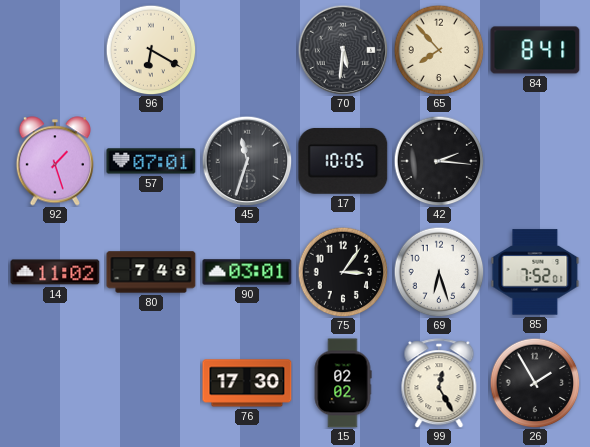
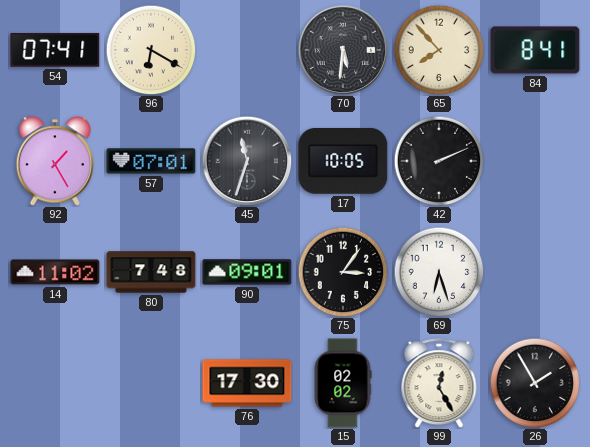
54: none -> 07:41 (55, 50)
92: 1:27 -> 1:25 (54, 161)
42: 2:16 -> 2:11 (439, 161)
90: 03:01 -> 09:01 (247, 272)
85: 7:52 -> none (535, 272)
